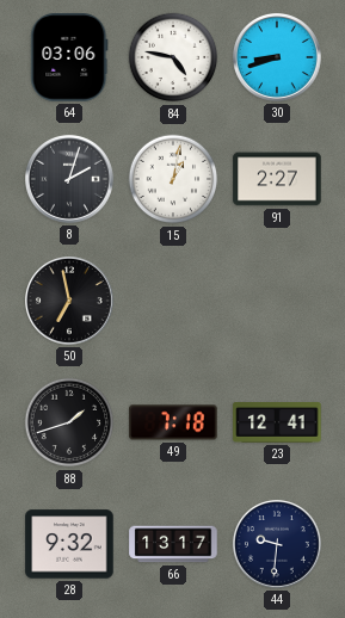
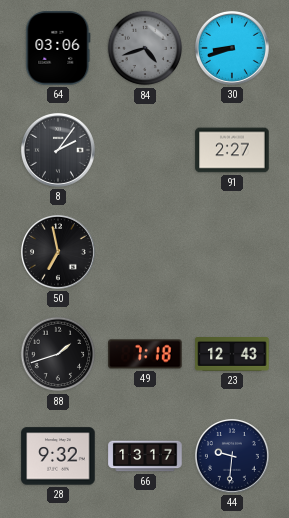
84: 4:47 -> 4:42 (145, 48)
84 dial: white -> grey (145, 48)
8: 2:03 -> 2:06 (58, 150)
15: 1:02 -> none (173, 179)
23: 12:41 -> 12:43 (232, 355)
